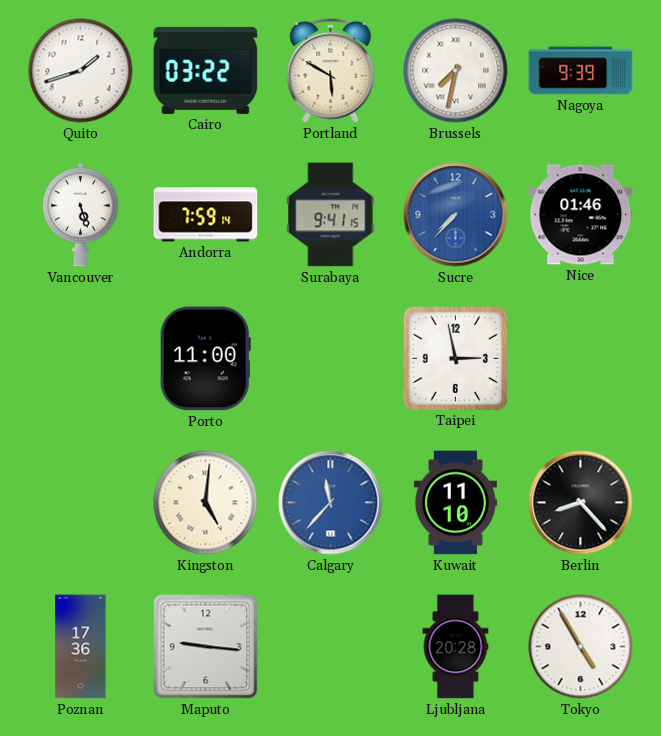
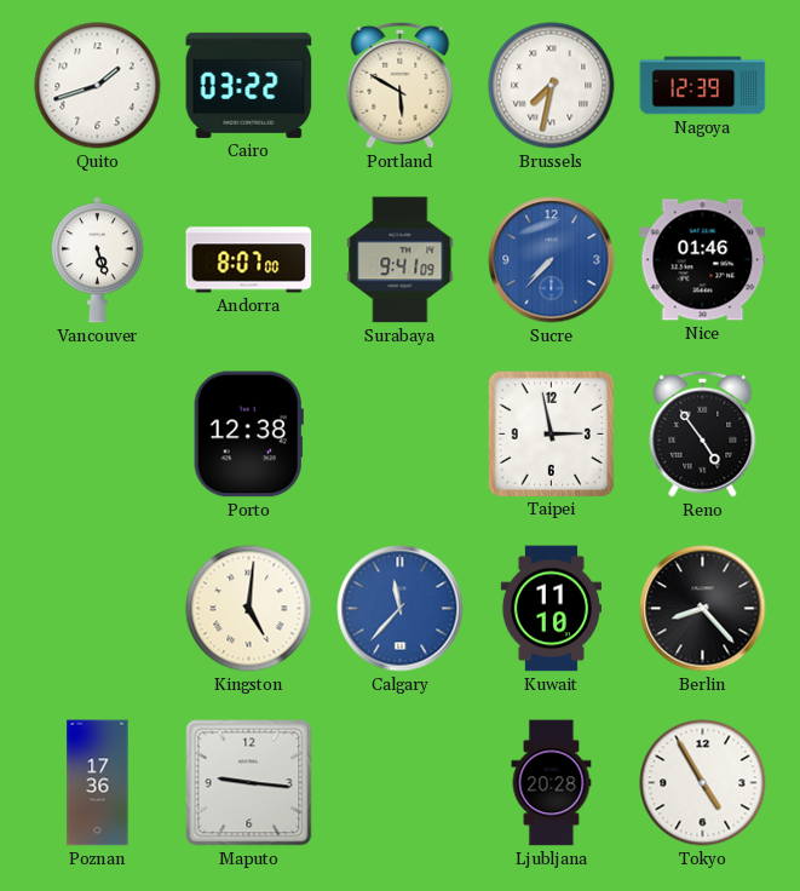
Nagoya: 9:39 -> 12:39 (703, 86)
Andorra: 7:59 -> 8:07 (249, 260)
Surabaya: 9:41:15 -> 9:41:09 (401, 260)
Porto: 11:00 -> 12:38 (248, 435)
Reno: none -> 4:54 (703, 433)
